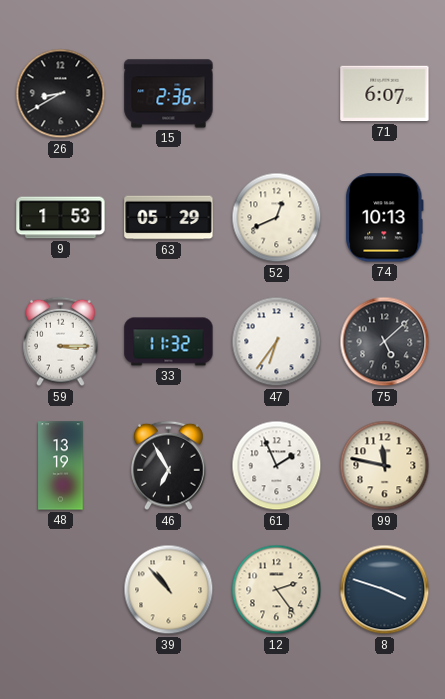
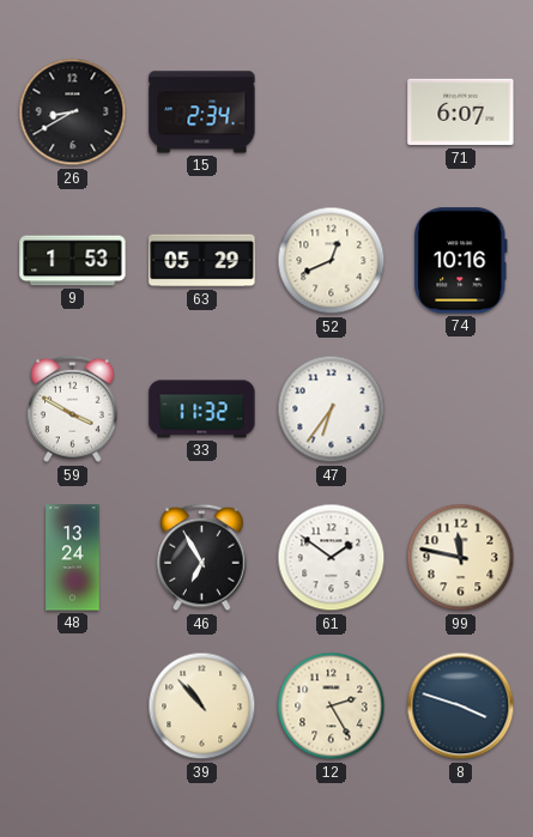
15: 2:36 -> 2:34 (202, 113)
74: 10:13 -> 10:16 (461, 261)
59: 3:15 -> 3:50 (73, 410)
75: 5:08 -> none (385, 342)
48: 13:19 -> 13:24 (73, 558)
61: 1:56 -> 1:51 (332, 558)
12: 2:24 -> 2:25 (332, 706)
